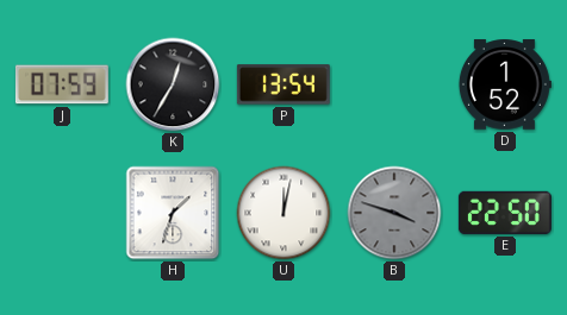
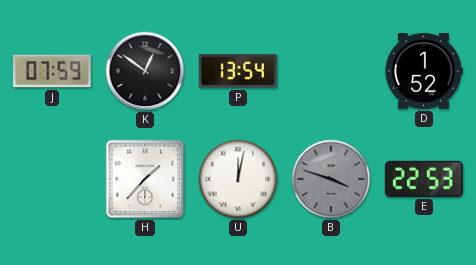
K: 12:35 -> 12:51 (145, 71)
H: 1:33 -> 1:37 (145, 179)
E: 22:50 -> 22:53 (424, 179)
